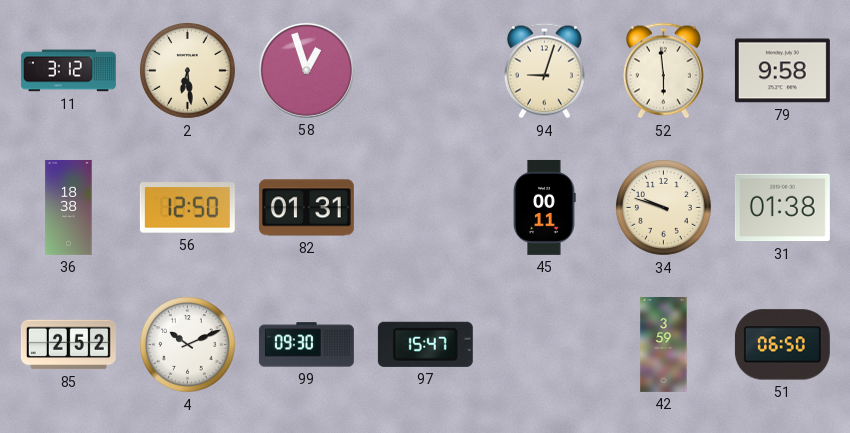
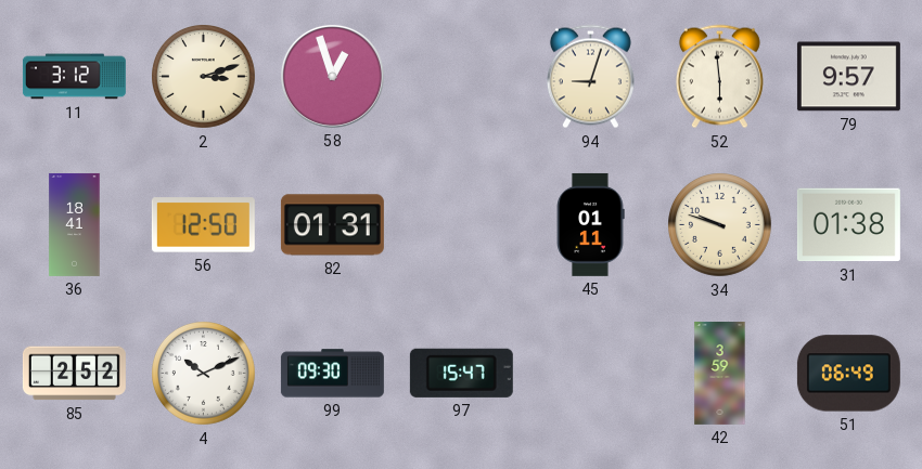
2: 6:29 -> 3:12 (204, 77)
79: 9:58 -> 9:57 (848, 77)
36: 18:38 -> 18:41 (75, 224)
45: 00:11 -> 01:11 (590, 224)
51: 06:50 -> 06:49 (848, 374)
